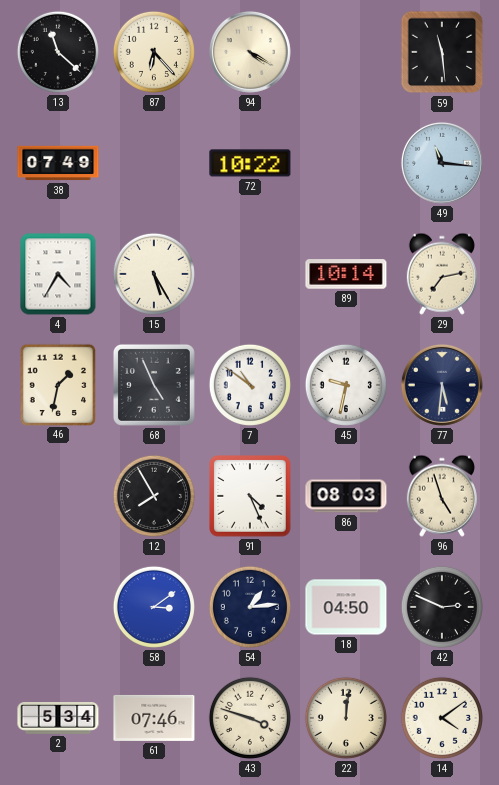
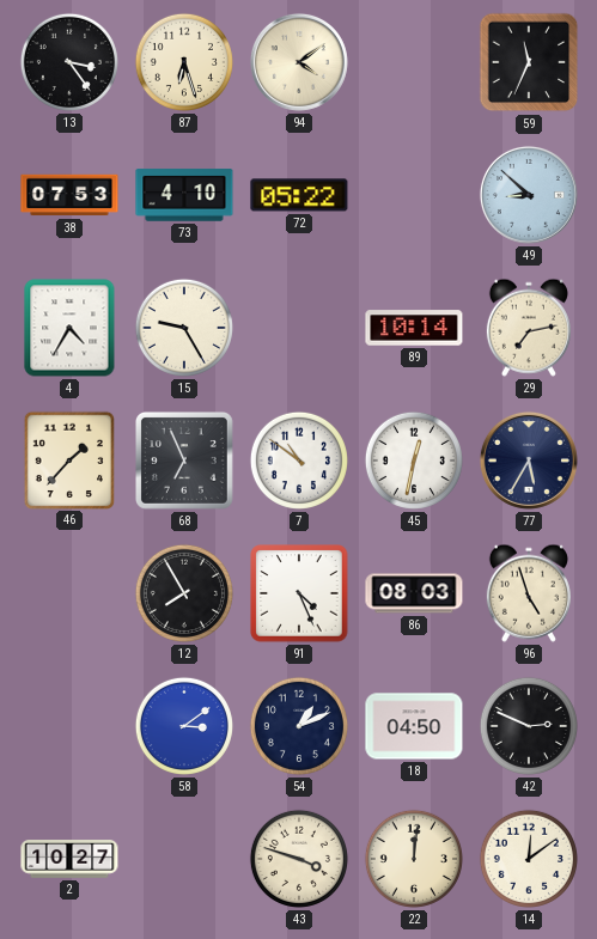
13: 11:22 -> 3:24 (69, 62)
87: 6:23 -> 6:27 (184, 62)
94: 4:20 -> 4:09 (299, 62)
59: 11:29 -> 11:34 (529, 62)
38: 07:49 -> 07:53 (69, 195)
73: none -> 4:10 (184, 195)
72: 10:22 -> 05:22 (299, 195)
49: 11:16 -> 8:52 (529, 195)
15: 5:25 -> 9:25 (184, 328)
46: 1:32 -> 1:37 (68, 459)
68: 4:56 -> 6:56 (184, 461)
45: 9:32 -> 12:32 (414, 461)
77: 5:31 -> 5:35 (529, 461)
54: 1:14 -> 1:11 (299, 726)
2: 5:34 -> 10:27 (69, 860)
61: 07:46 -> none (154, 718)
14: 4:09 -> 12:09 (529, 859)
